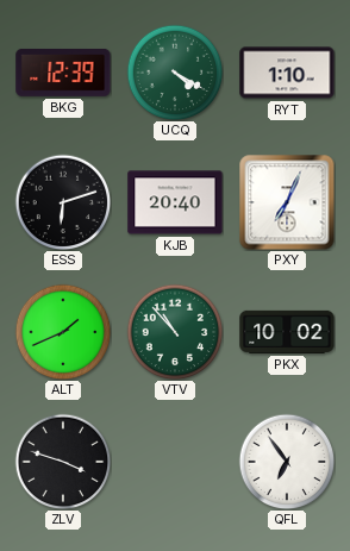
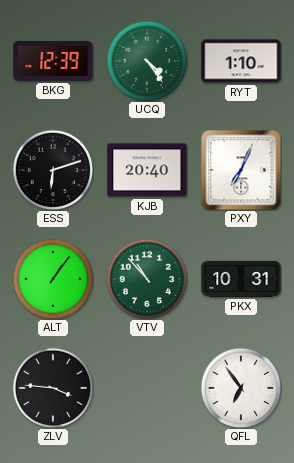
UCQ: 4:20 -> 4:24 (147, 61)
ALT: 1:41 -> 1:06 (53, 279)
PKX: 10:02 -> 10:31 (241, 279)
ZLV: 3:48 -> 3:46 (53, 388)
